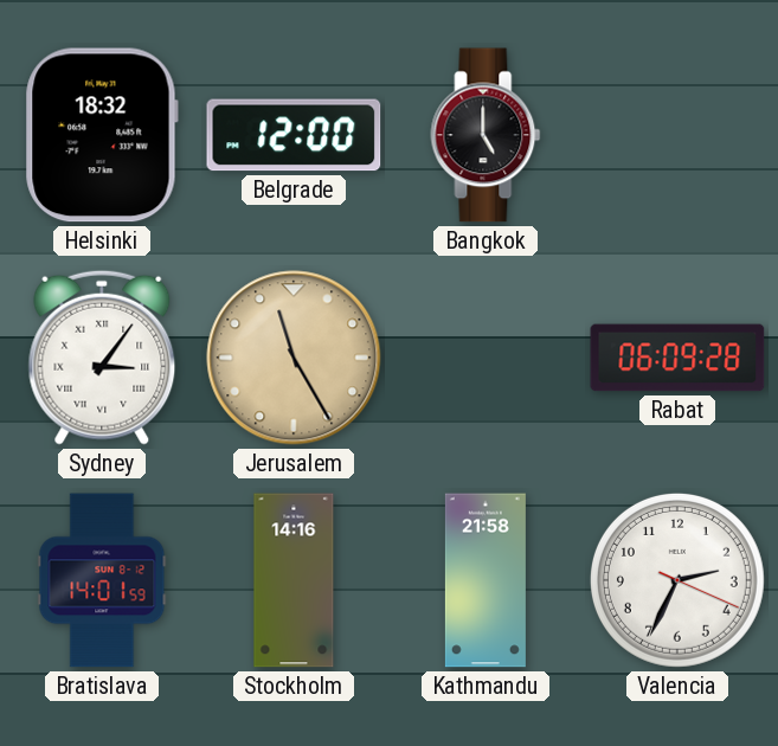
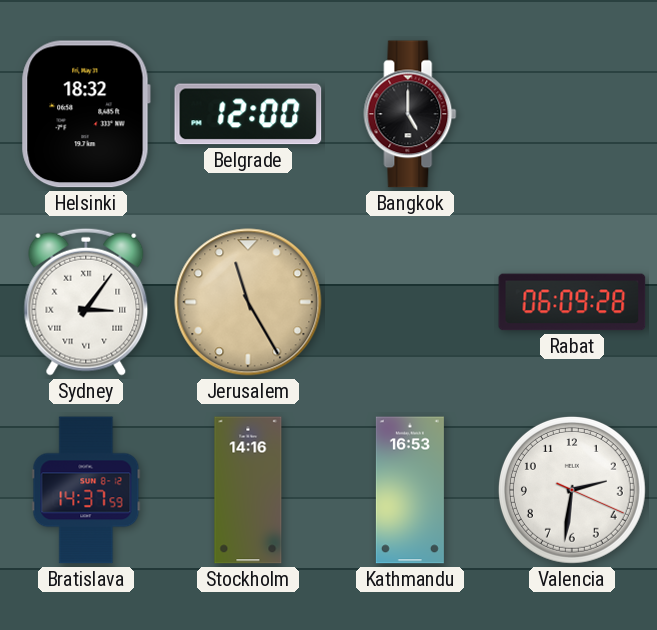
Bratislava: 14:01 -> 14:37 (86, 490)
Kathmandu: 21:58 -> 16:53 (410, 490)
Valencia: 2:34 -> 2:31 (572, 490)
